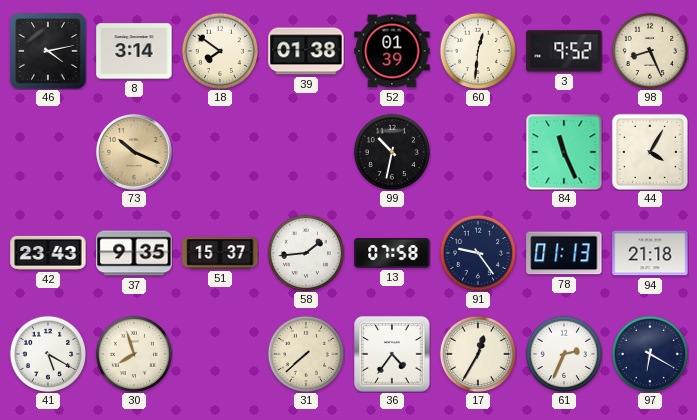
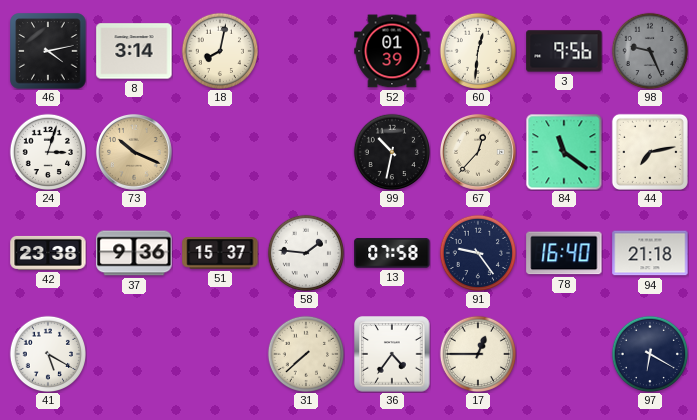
18: 7:51 -> 8:02 (219, 50)
39: 01:38 -> none (306, 51)
3: 9:52 -> 9:56 (564, 51)
98: 8:26 -> 9:26 (649, 50)
98 dial: cream -> grey (649, 50)
24: none -> 3:03 (47, 151)
67: none -> 12:37 (478, 152)
84: 11:26 -> 11:21 (564, 152)
44: 4:05 -> 7:13 (650, 152)
42: 23:43 -> 23:38 (48, 253)
37: 9:35 -> 9:36 (134, 253)
58: 1:44 -> 1:46 (305, 252)
78: 01:13 -> 16:40 (564, 253)
30: 7:57 -> none (133, 353)
17: 12:35 -> 12:45 (477, 353)
61: 2:34 -> none (563, 353)
